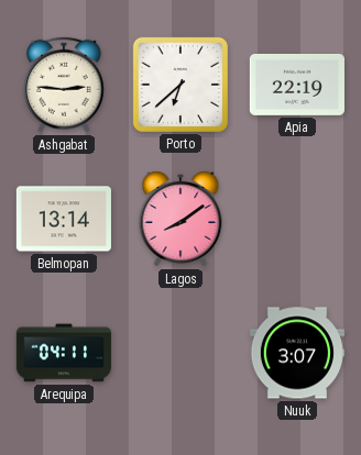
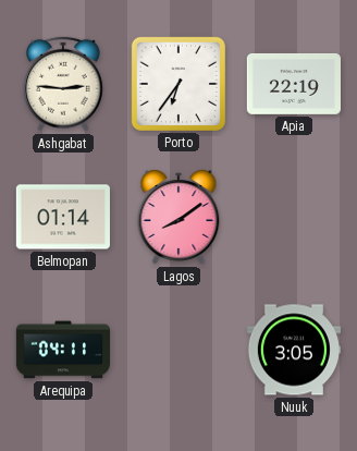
Porto: 6:38 -> 6:36 (178, 84)
Belmopan: 13:14 -> 01:14 (63, 217)
Nuuk: 3:07 -> 3:05 (294, 350)
